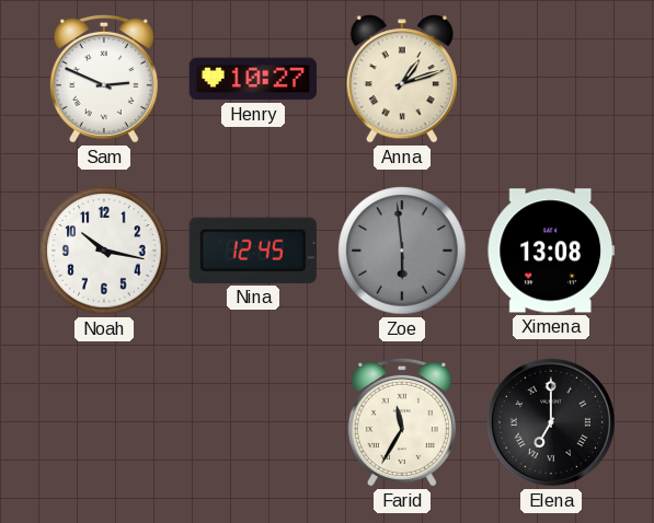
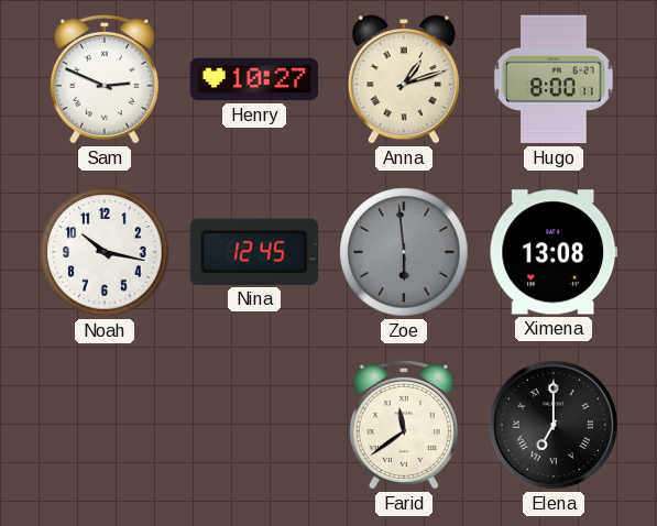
Hugo: none -> 8:00 (554, 79)
Farid: 11:35 -> 11:39 (404, 425)
